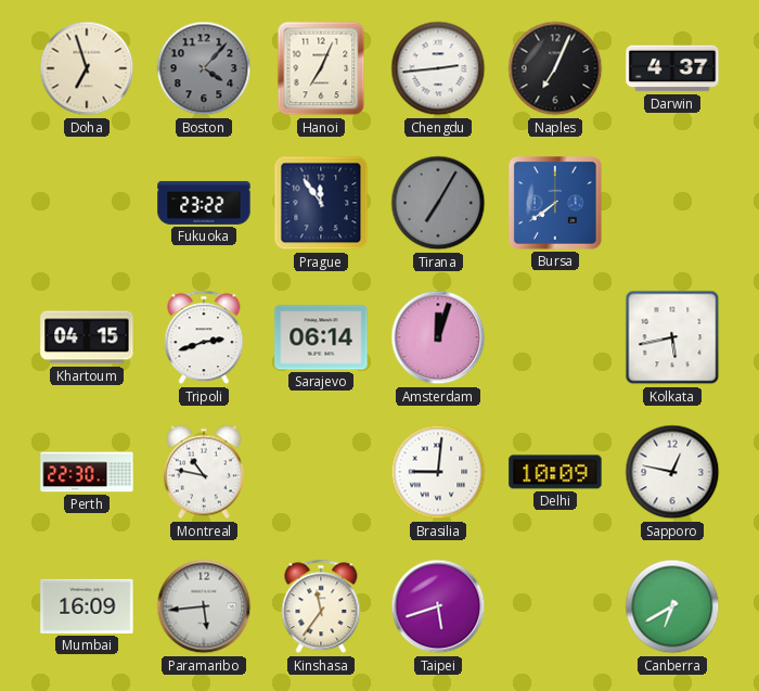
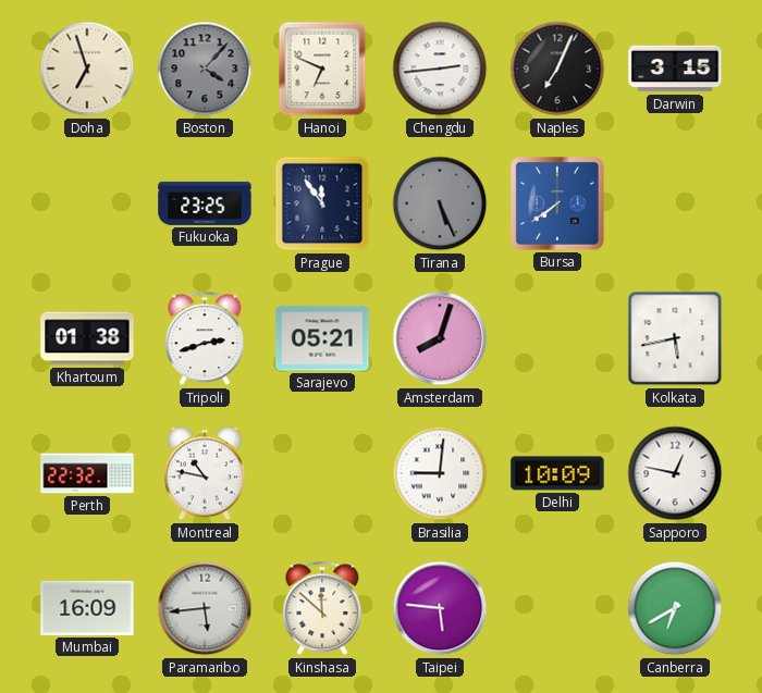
Hanoi: 7:04 -> 6:49 (322, 69)
Darwin: 4:37 -> 3:15 (675, 69)
Fukuoka: 23:22 -> 23:25 (205, 203)
Tirana: 7:05 -> 5:26 (440, 203)
Khartoum: 04:15 -> 01:38 (87, 338)
Sarajevo: 06:14 -> 05:21 (322, 338)
Amsterdam: 12:03 -> 8:03 (440, 338)
Perth: 22:30 -> 22:32 (87, 473)
Kinshasa: 11:36 -> 11:52 (322, 608)
Taipei: 5:42 -> 5:46 (440, 608)
